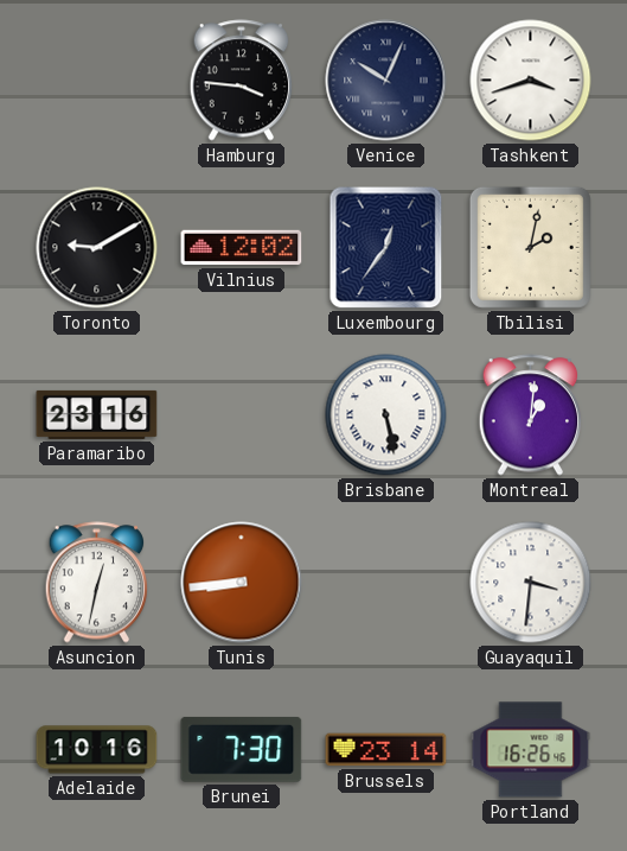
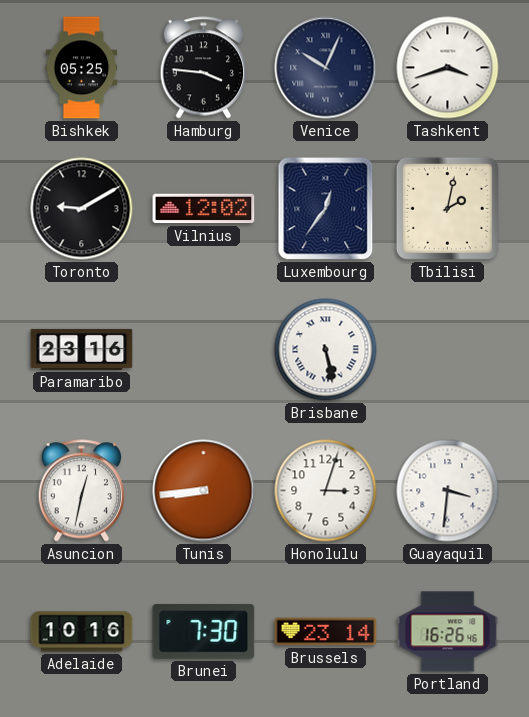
Bishkek: none -> 05:25 (82, 68)
Montreal: 1:01 -> none (531, 415)
Honolulu: none -> 3:03 (326, 491)
